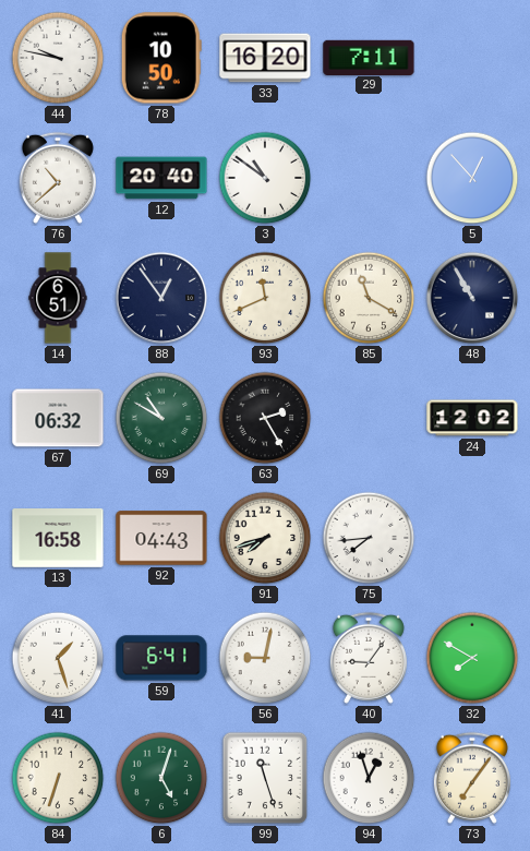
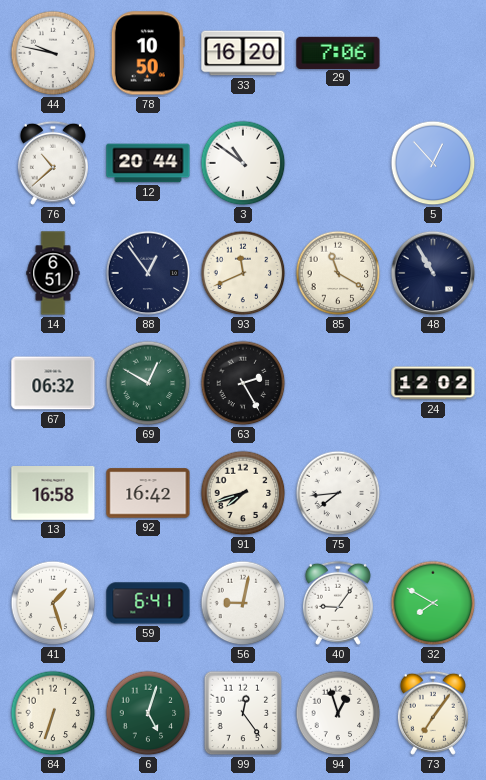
29: 7:11 -> 7:06 (338, 52)
12: 20:40 -> 20:44 (148, 163)
69: 10:50 -> 12:50 (148, 383)
92: 04:43 -> 16:42 (148, 493)
99: 11:27 -> 12:24 (243, 713)
